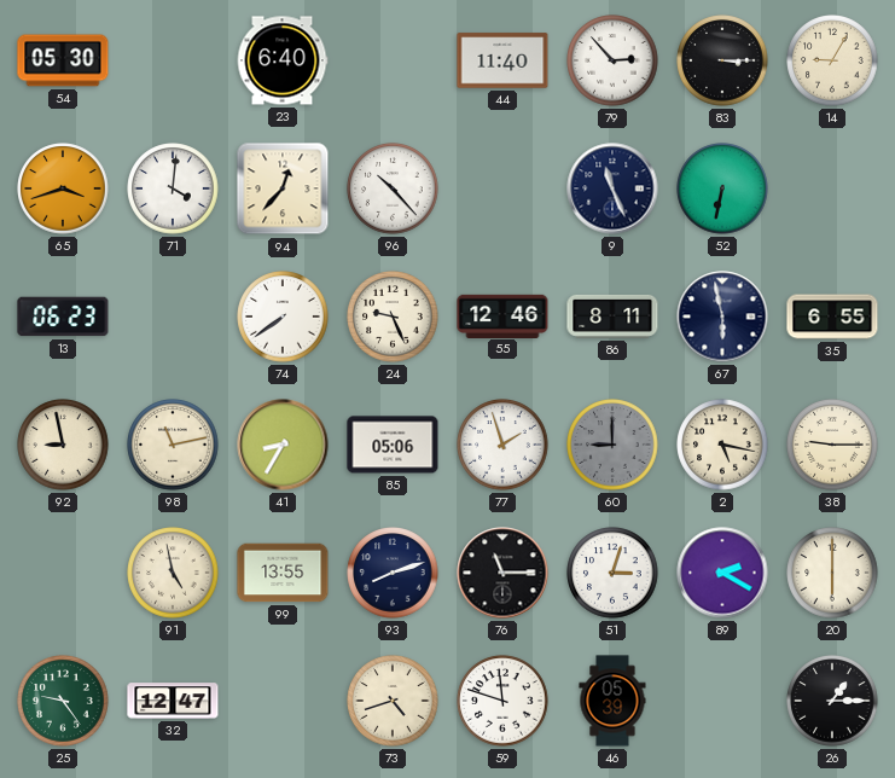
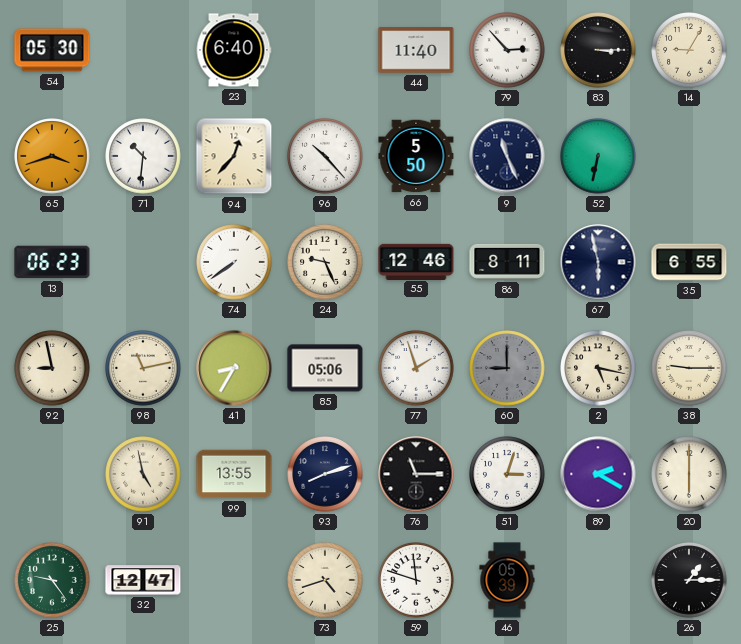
71: 4:01 -> 10:31 (143, 156)
66: none -> 5:50 (416, 156)
